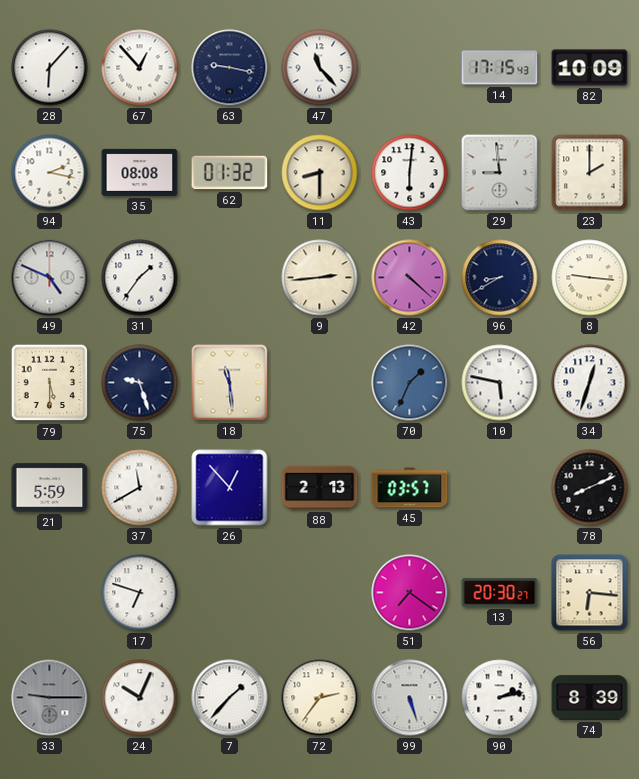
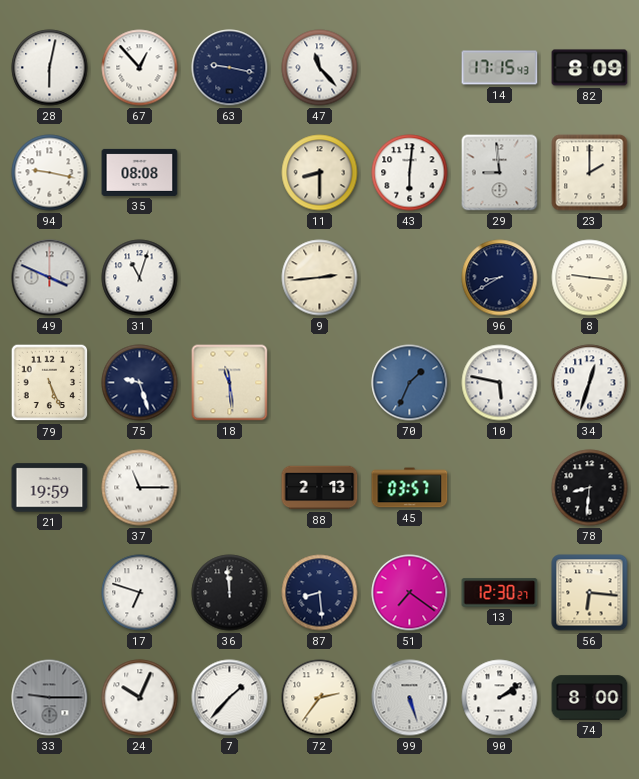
28: 6:07 -> 6:02 (50, 68)
82: 10:09 -> 8:09 (590, 68)
94: 2:17 -> 9:17 (50, 173)
62: 01:32 -> none (230, 173)
49: 4:49 -> 3:49 (50, 278)
31: 1:36 -> 11:03 (140, 278)
42: 4:22 -> none (410, 278)
79: 5:30 -> 5:26 (50, 383)
21: 5:59 -> 19:59 (50, 488)
37: 11:40 -> 11:15 (140, 488)
26: 12:53 -> none (230, 488)
78: 8:11 -> 8:31 (590, 488)
36: none -> 11:59 (230, 593)
87: none -> 8:29 (320, 593)
13: 20:30 -> 12:30 (500, 593)
90: 2:13 -> 2:09 (500, 698)
74: 8:39 -> 8:00 (590, 698)
